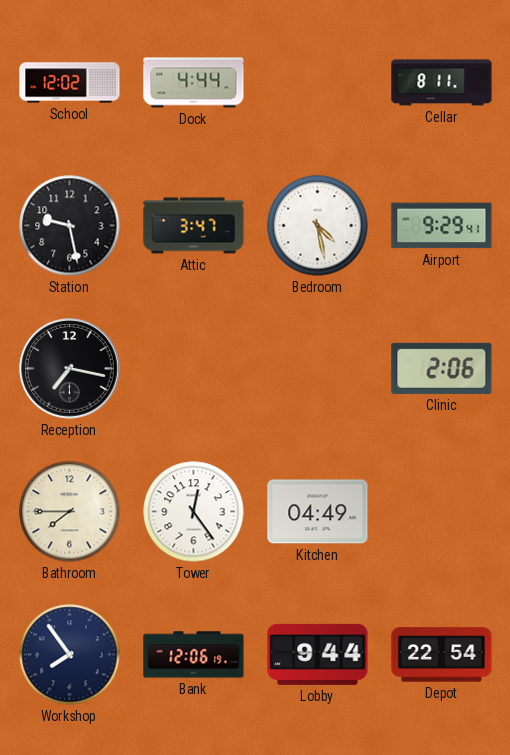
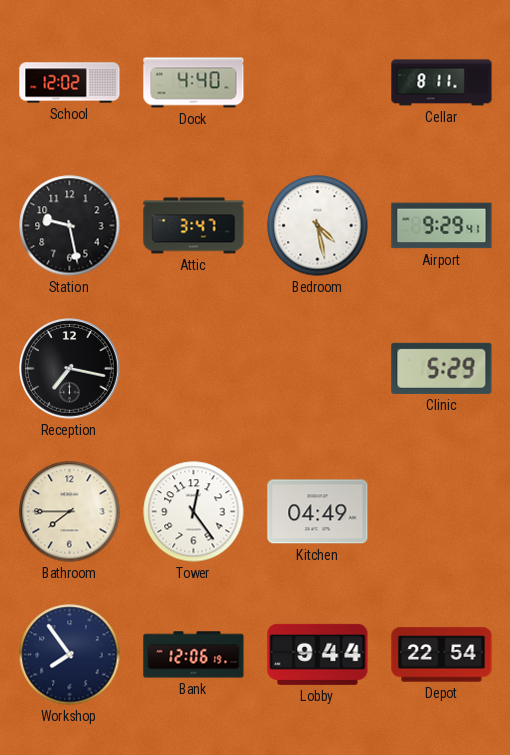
Dock: 4:44 -> 4:40 (194, 83)
Clinic: 2:06 -> 5:29 (442, 368)
